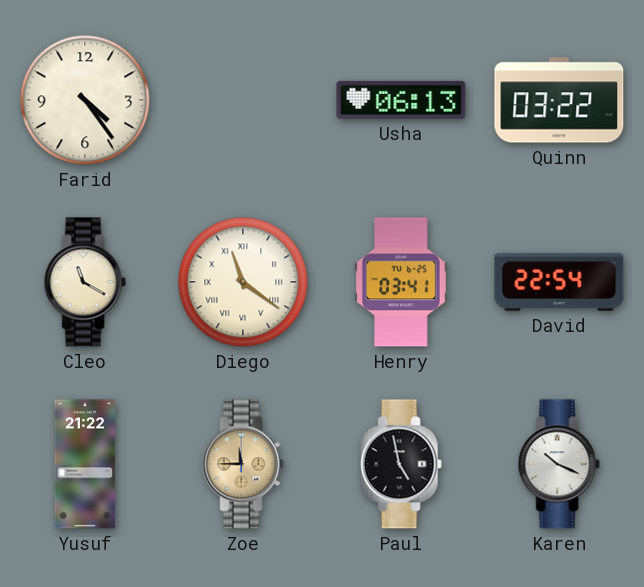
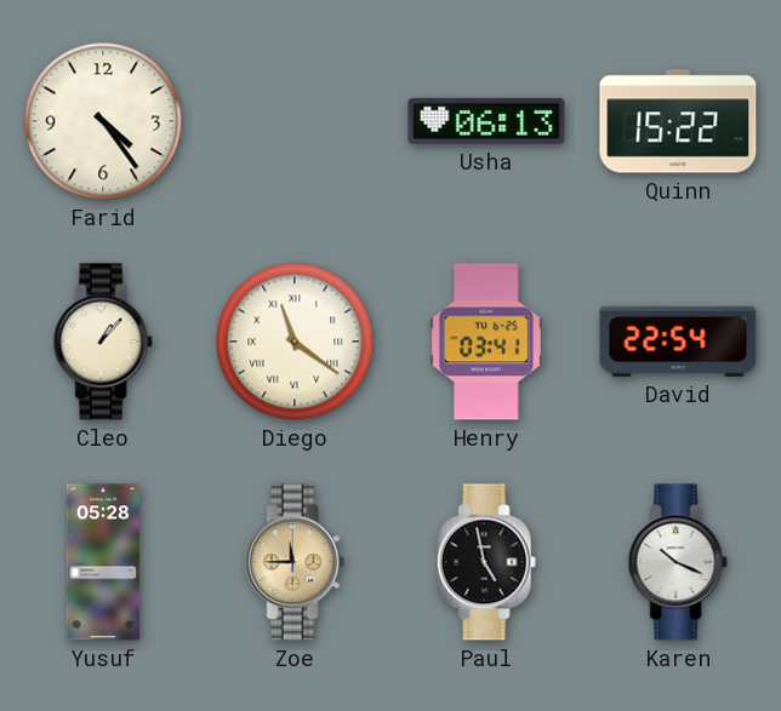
Quinn: 03:22 -> 15:22 (678, 121)
Cleo: 11:20 -> 1:07 (103, 342)
Yusuf: 21:22 -> 05:28 (103, 562)
